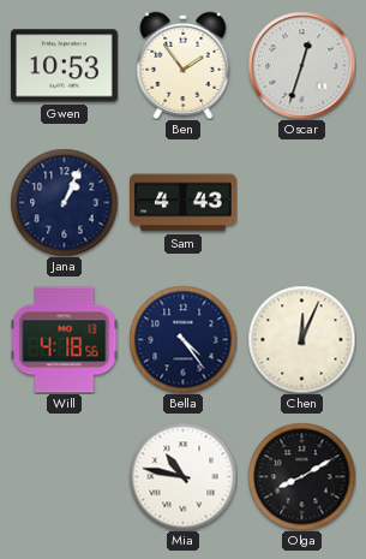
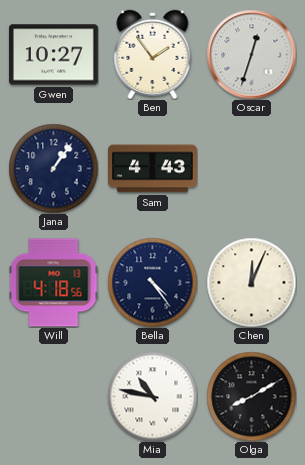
Gwen: 10:53 -> 10:27 (54, 55)
Jana: 1:04 -> 1:06 (53, 168)
